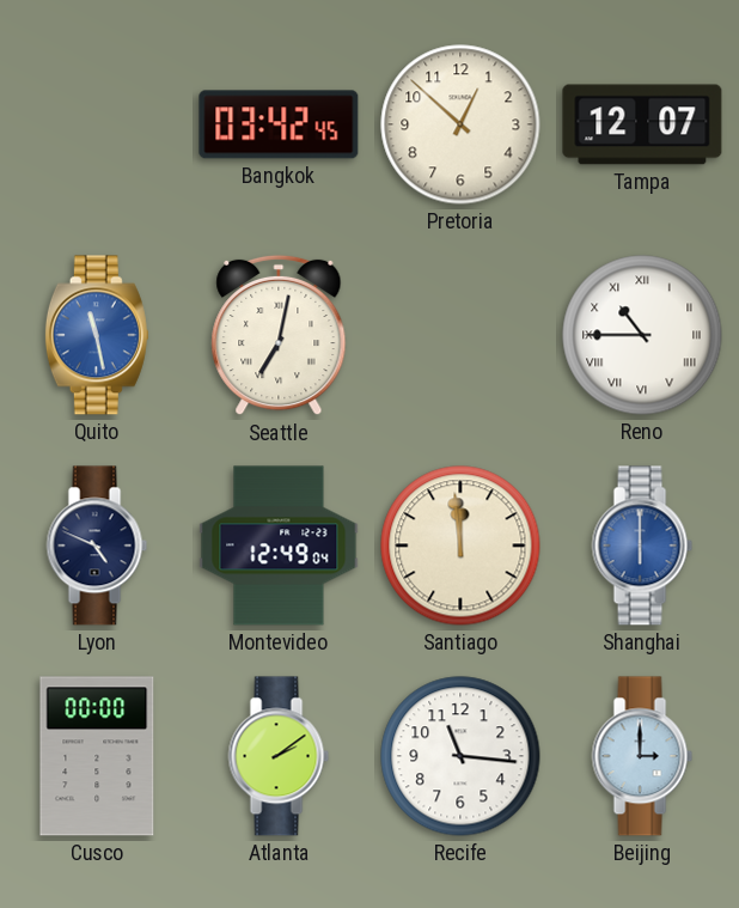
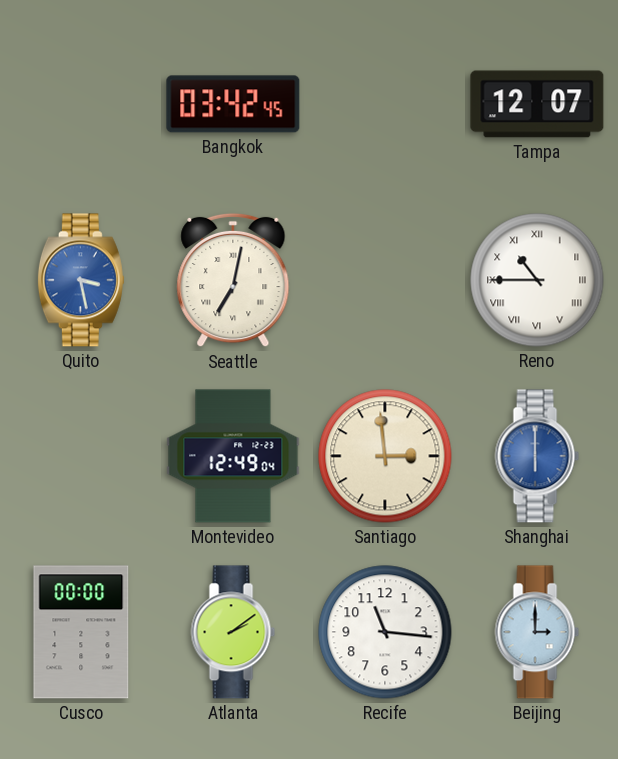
Pretoria: 12:52 -> none (460, 124)
Quito: 11:28 -> 3:28 (81, 280)
Lyon: 4:49 -> none (97, 546)
Santiago: 11:59 -> 2:59 (385, 456)
